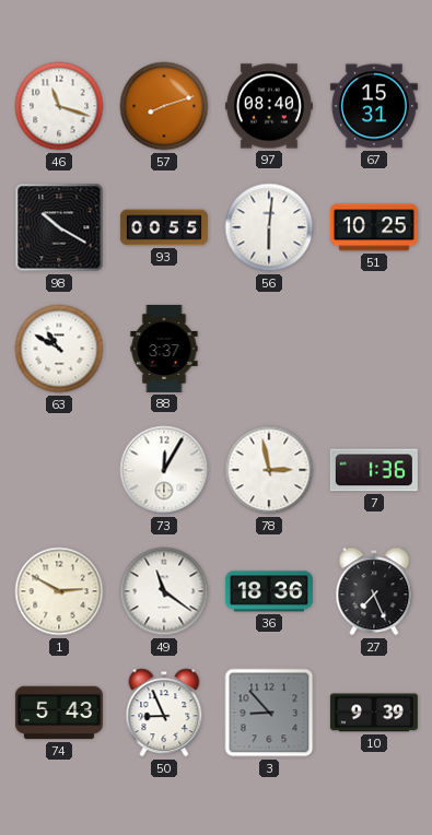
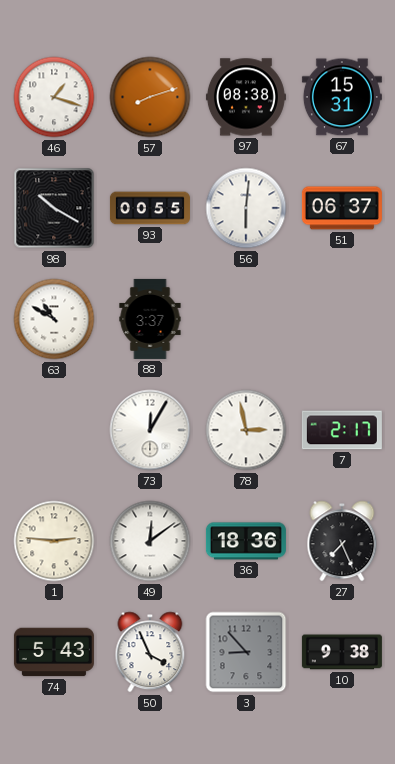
46: 11:18 -> 1:18 (54, 97)
97: 08:40 -> 08:38 (246, 97)
51: 10:25 -> 06:37 (342, 208)
7: 1:36 -> 2:17 (342, 430)
1: 2:50 -> 2:46 (54, 541)
49: 11:21 -> 12:09 (150, 541)
50: 8:56 -> 3:56 (150, 652)
10: 9:39 -> 9:38 (342, 652)
